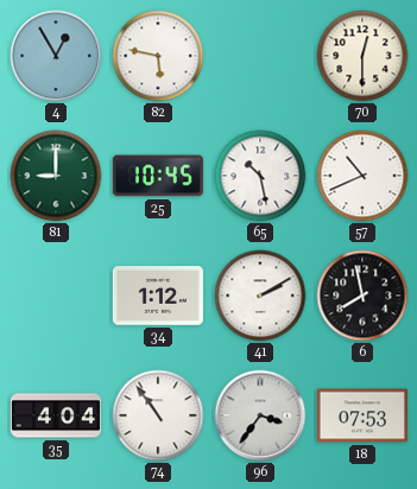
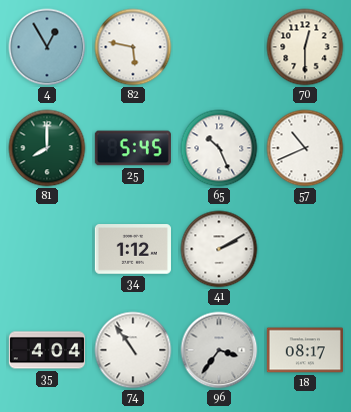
81: 9:00 -> 8:00 (47, 148)
25: 10:45 -> 5:45 (133, 148)
65: 10:28 -> 10:26 (219, 148)
6: 7:58 -> none (362, 296)
18: 07:53 -> 08:17 (305, 350)
